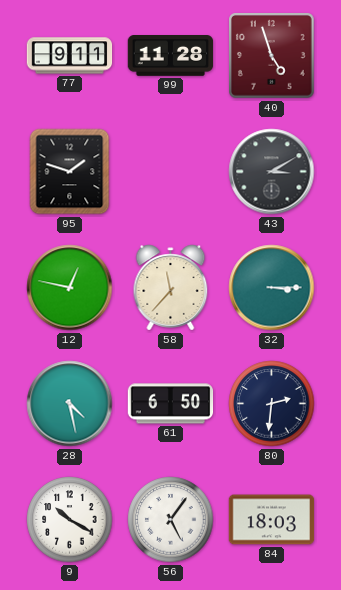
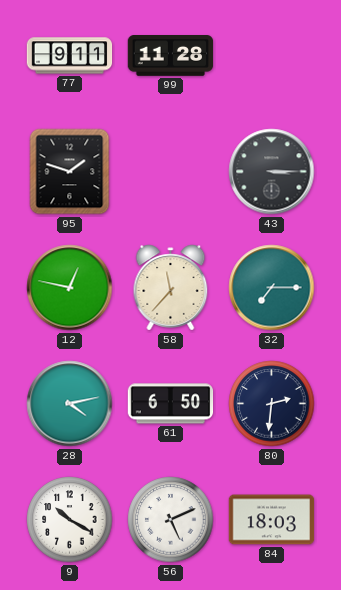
40: 4:57 -> none (272, 56)
43: 3:10 -> 3:15 (272, 172)
32: 3:15 -> 7:15 (272, 288)
28: 4:28 -> 4:13 (70, 404)
56: 5:06 -> 5:11 (171, 520)
